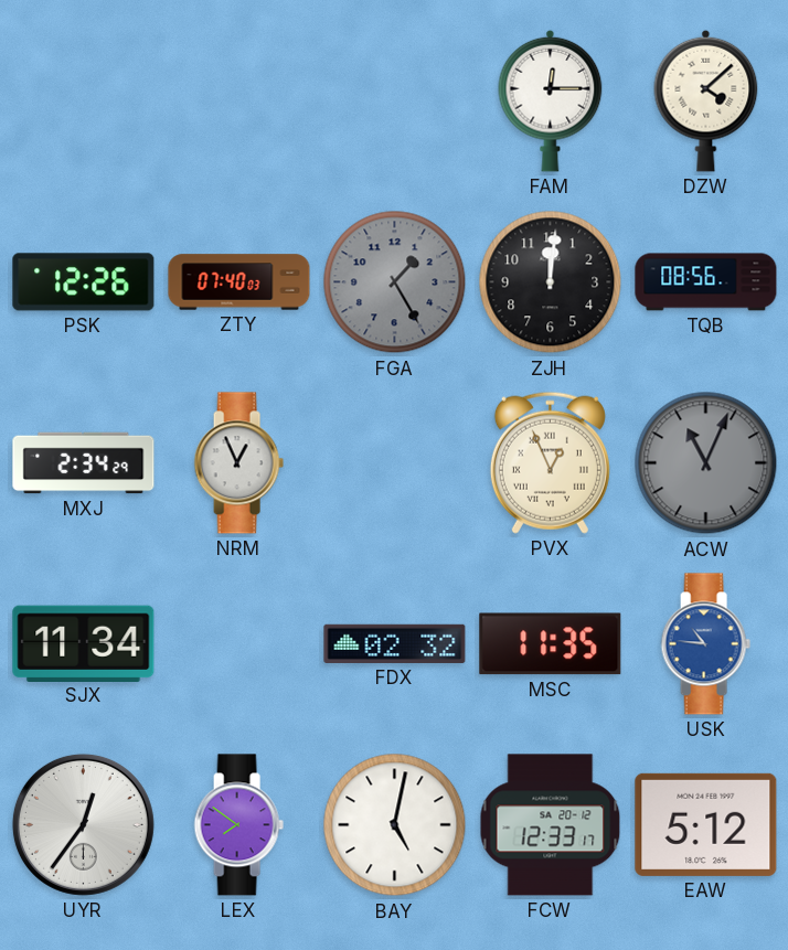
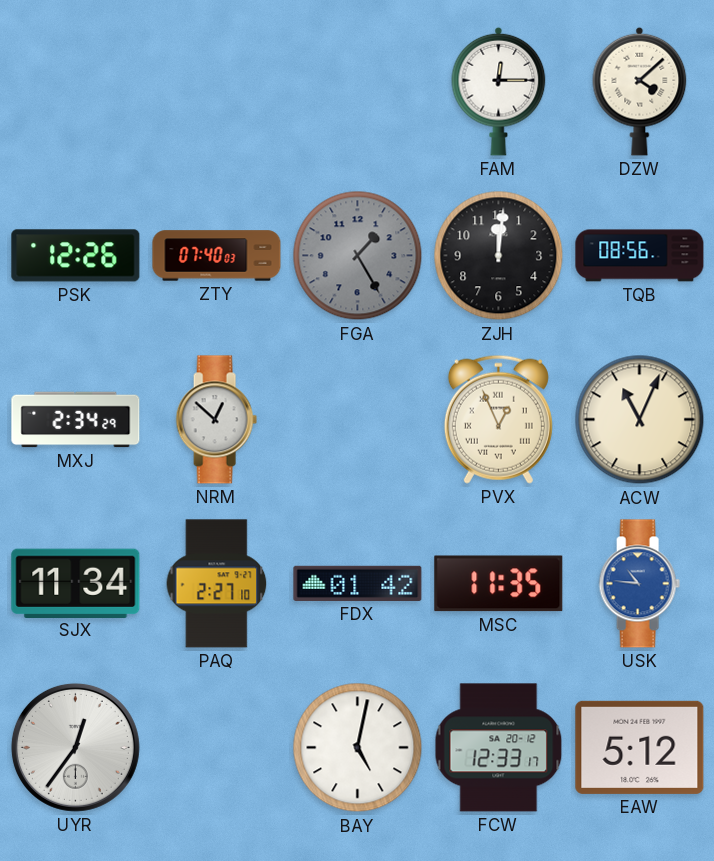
NRM: 12:56 -> 12:52 (216, 420)
ACW dial: grey -> cream (640, 420)
PAQ: none -> 2:27 (217, 584)
FDX: 02:32 -> 01:42 (358, 583)
LEX: 7:51 -> none (238, 825)
